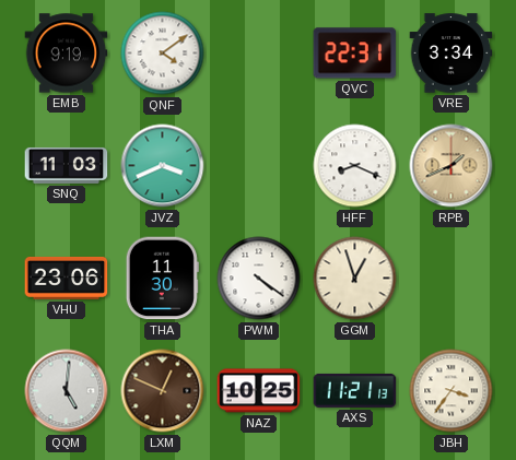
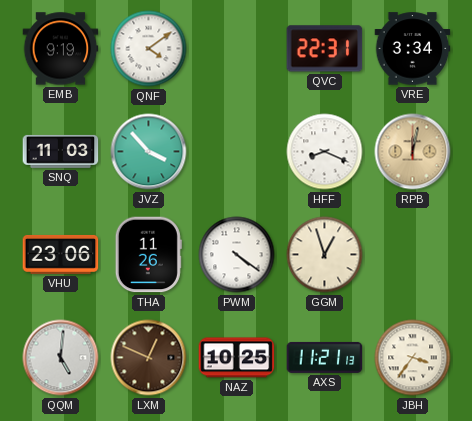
JVZ: 3:41 -> 3:53 (149, 152)
RPB: 1:41 -> 12:02 (413, 152)
THA: 11:30 -> 11:26 (148, 255)
